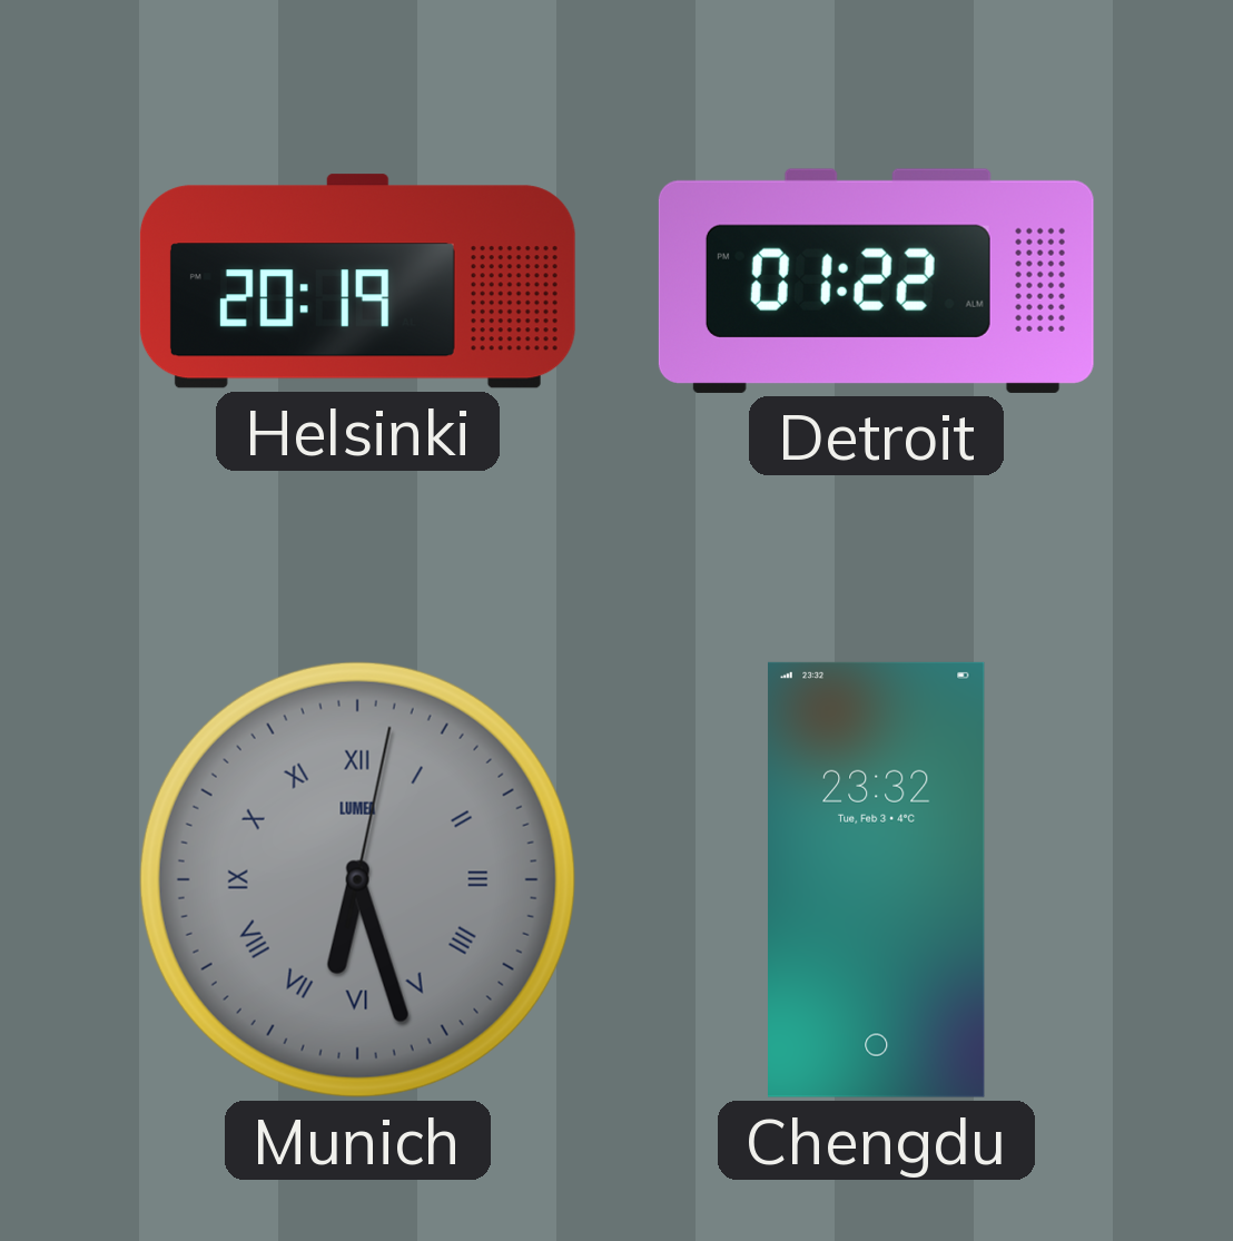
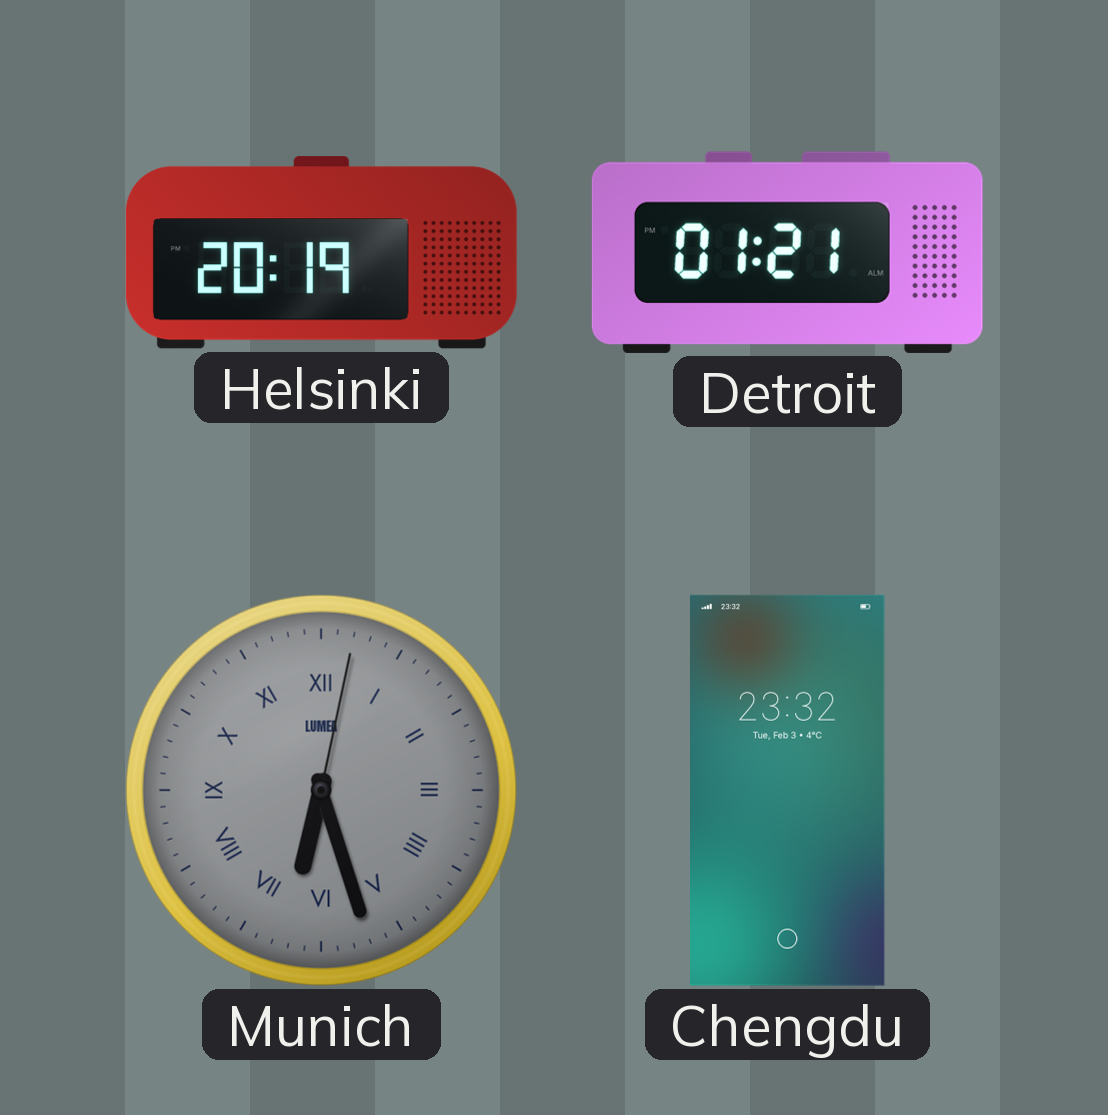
Detroit: 01:22 -> 01:21 (787, 252)
